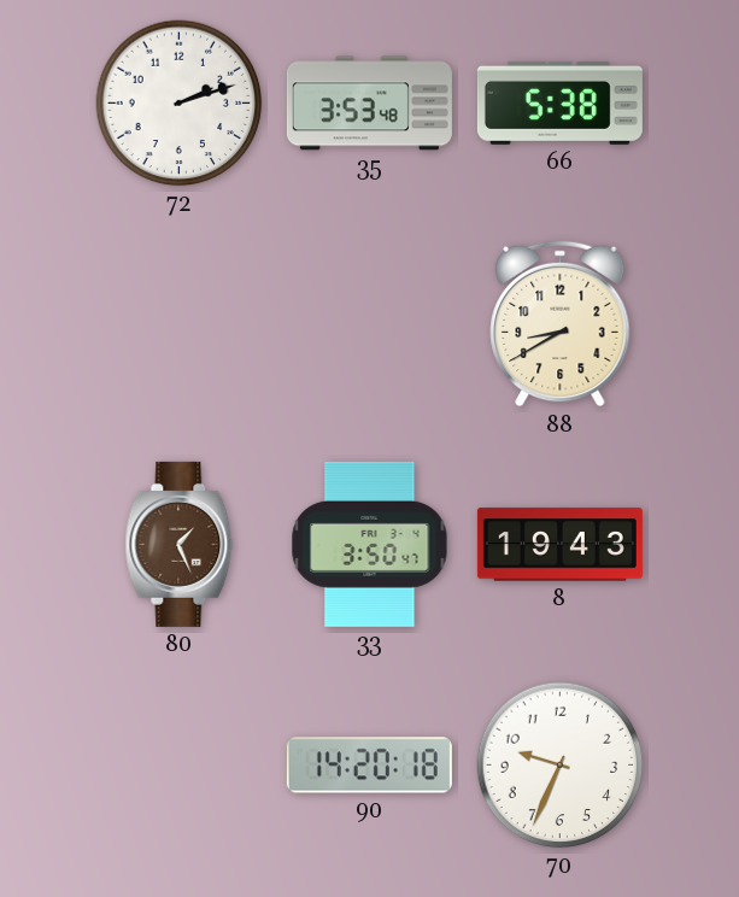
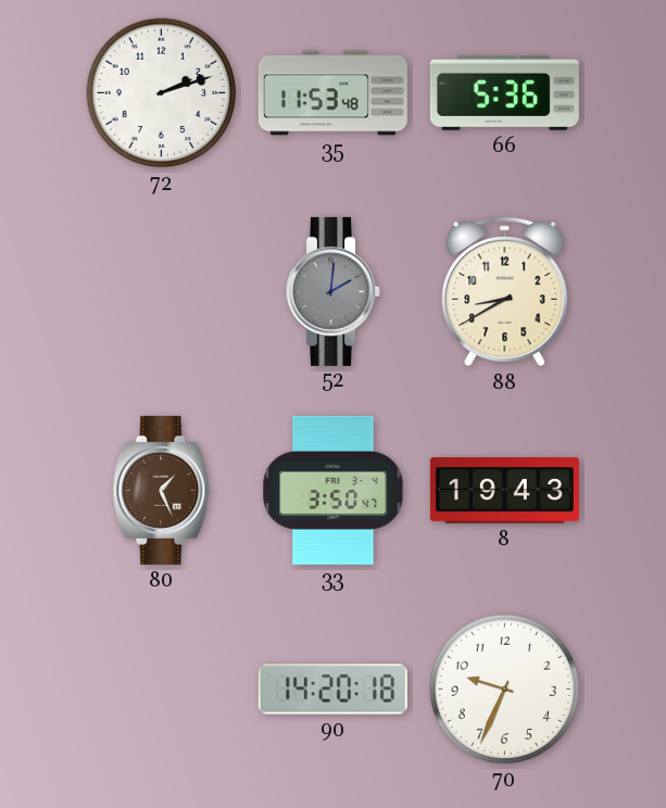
35: 3:53 -> 11:53 (332, 93)
66: 5:38 -> 5:36 (504, 92)
52: none -> 2:01 (334, 291)
